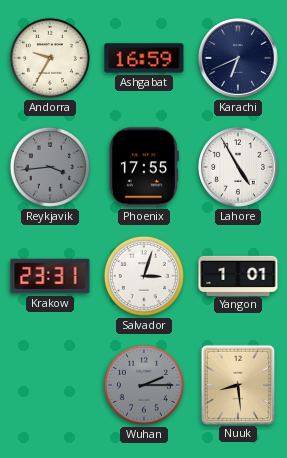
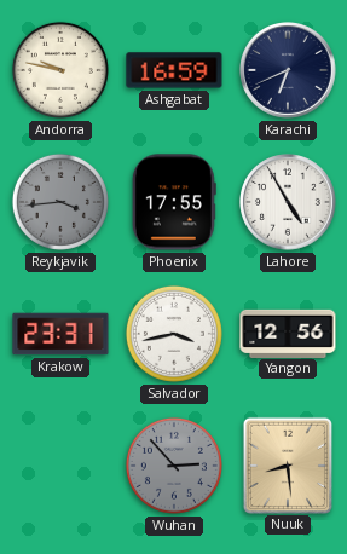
Andorra: 9:35 -> 9:47 (60, 70)
Salvador: 3:03 -> 3:43 (174, 334)
Yangon: 1:01 -> 12:56 (288, 333)
Wuhan: 2:15 -> 2:53 (174, 466)
